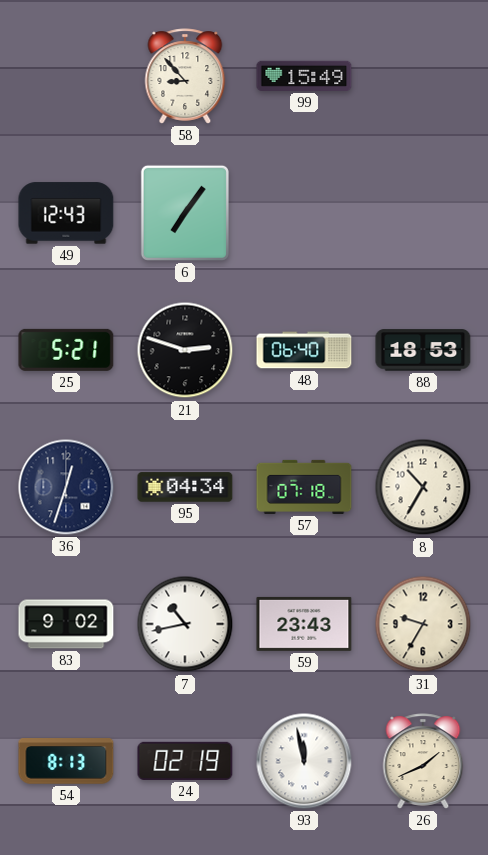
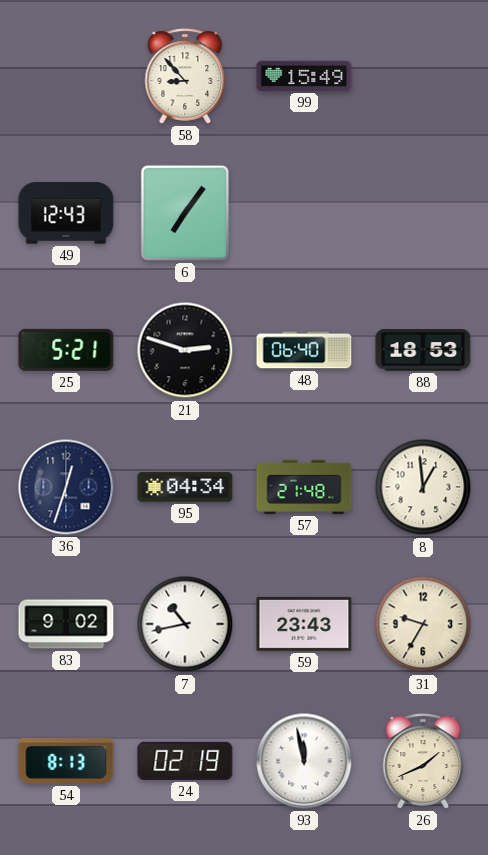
57: 07:18 -> 21:48 (304, 487)
8: 10:35 -> 12:59 (423, 487)
